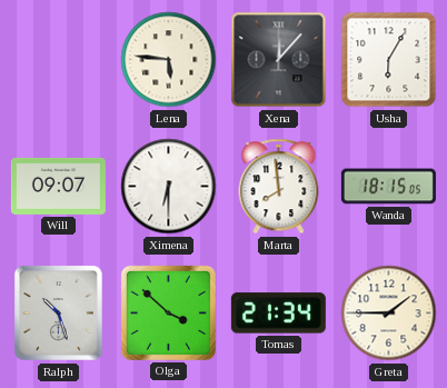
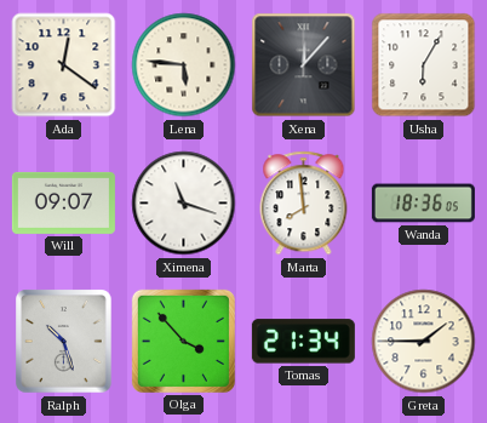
Ada: none -> 12:21 (64, 65)
Ximena: 6:30 -> 11:18 (184, 204)
Wanda: 18:15 -> 18:36 (423, 204)
Olga: 3:52 -> 3:53 (183, 341)
